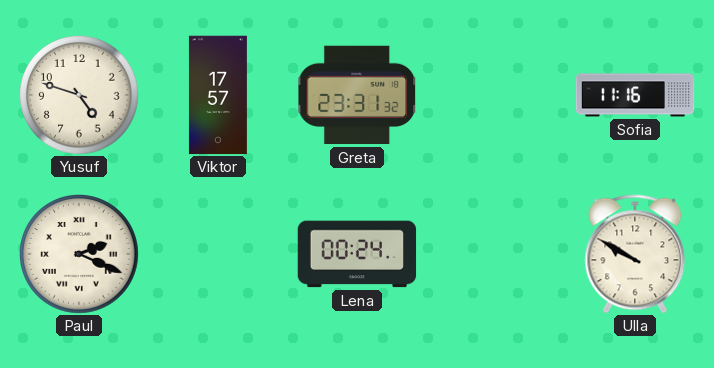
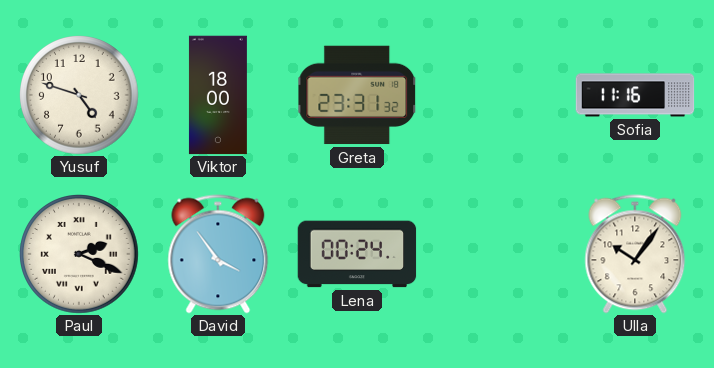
Viktor: 17:57 -> 18:00 (218, 95)
David: none -> 3:54 (218, 254)
Ulla: 9:50 -> 10:06 (635, 254)
